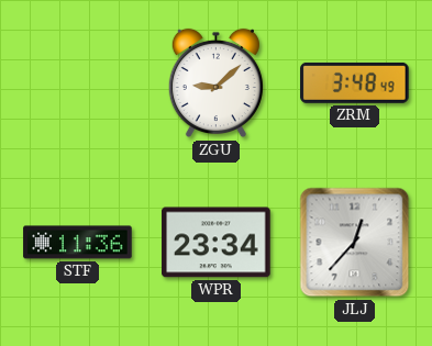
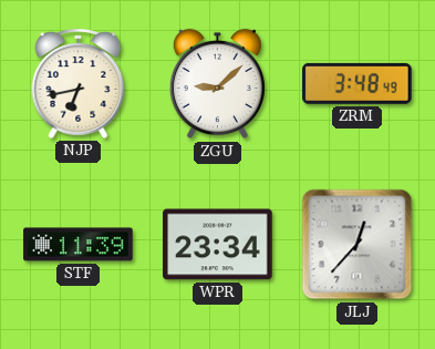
NJP: none -> 6:43 (79, 83)
STF: 11:36 -> 11:39 (79, 245)
